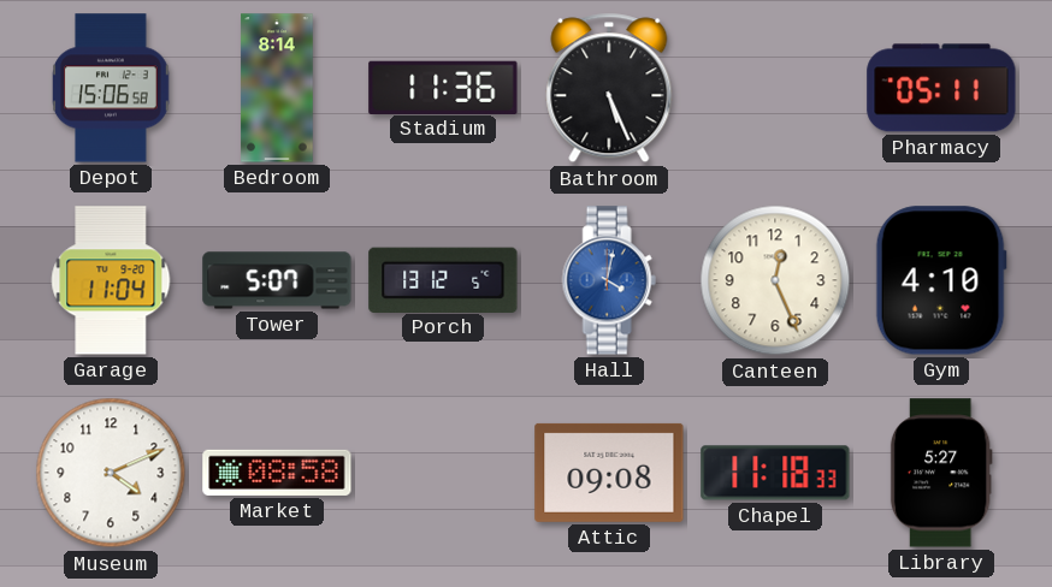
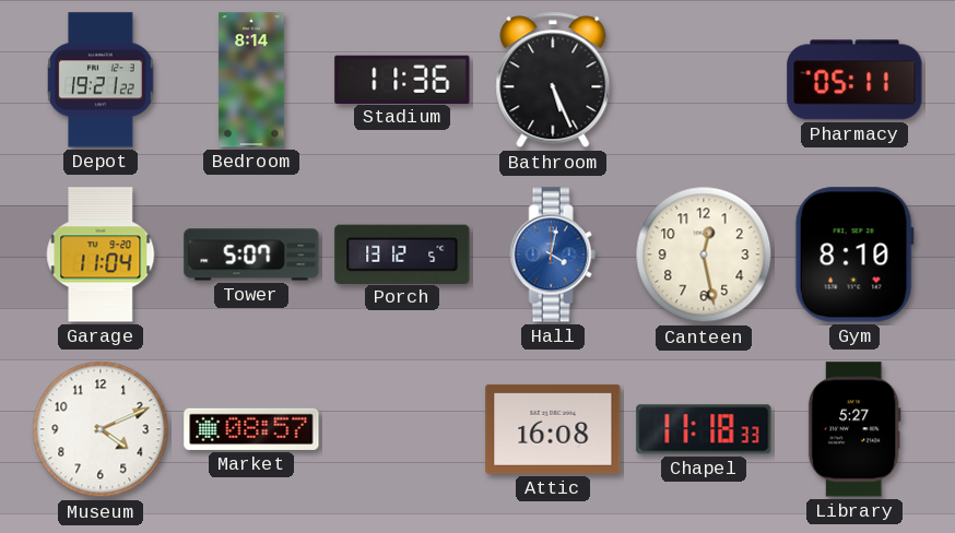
Depot: 15:06 -> 19:21 (101, 80)
Canteen: 12:26 -> 12:28 (704, 254)
Gym: 4:10 -> 8:10 (854, 254)
Market: 08:58 -> 08:57 (251, 429)
Attic: 09:08 -> 16:08 (553, 429)
